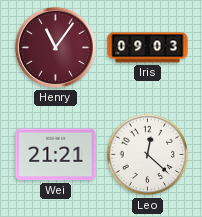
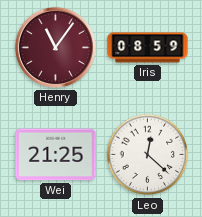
Iris: 09:03 -> 08:59 (148, 48)
Wei: 21:21 -> 21:25 (56, 155)
